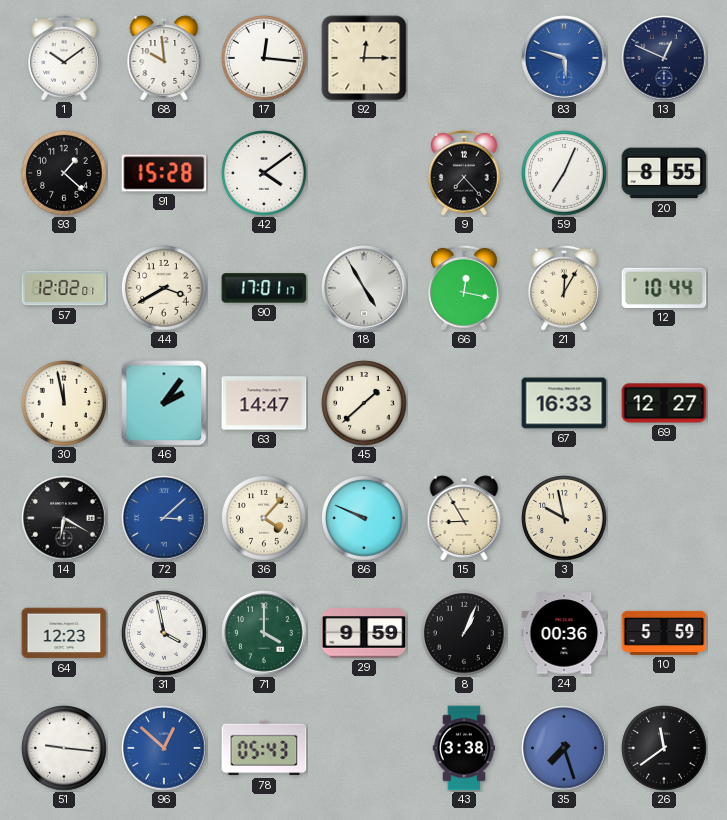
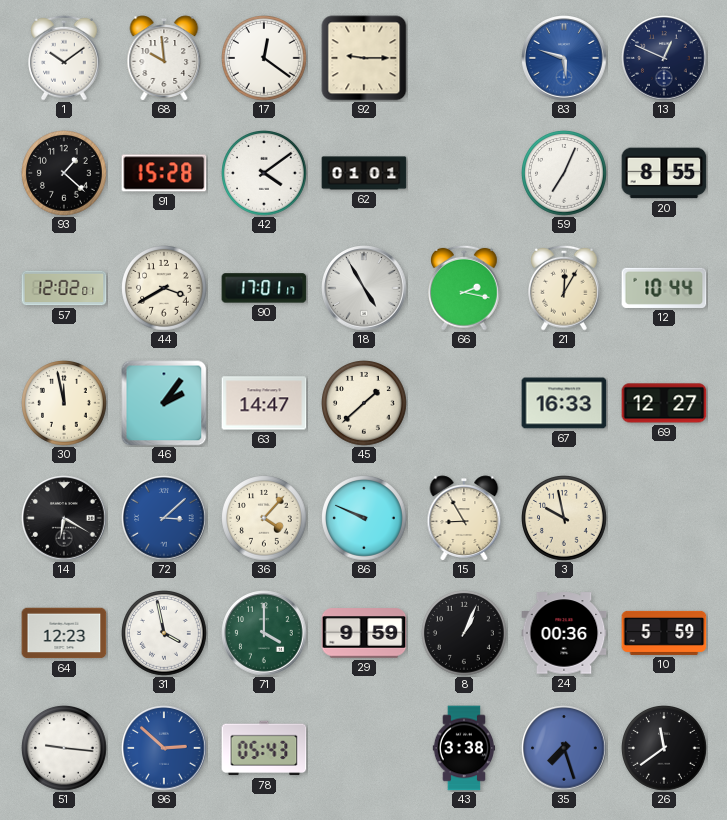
17: 12:16 -> 12:21 (265, 59)
92: 12:15 -> 9:15 (364, 58)
62: none -> 01:01 (364, 173)
9: 7:23 -> none (465, 173)
66: 12:17 -> 2:17 (465, 288)
96: 12:52 -> 2:52 (164, 748)
